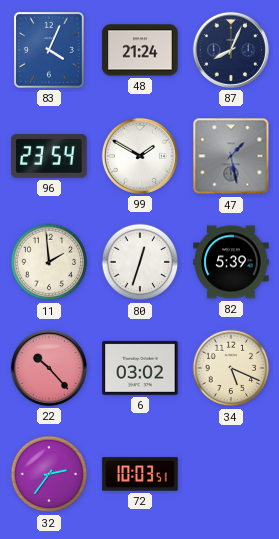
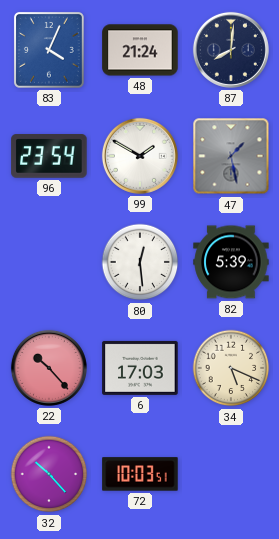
87: 8:04 -> 8:01 (231, 50)
11: 1:59 -> none (49, 262)
80: 12:33 -> 12:29 (140, 262)
6: 03:02 -> 17:03 (140, 368)
32: 2:36 -> 10:23 (49, 474)
